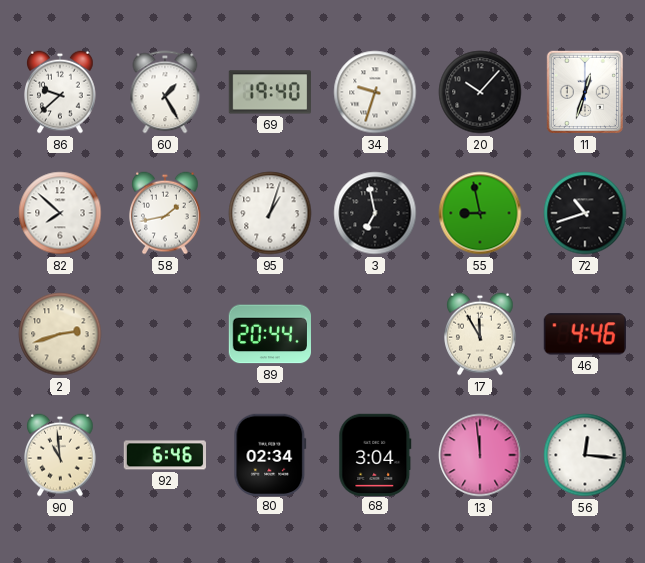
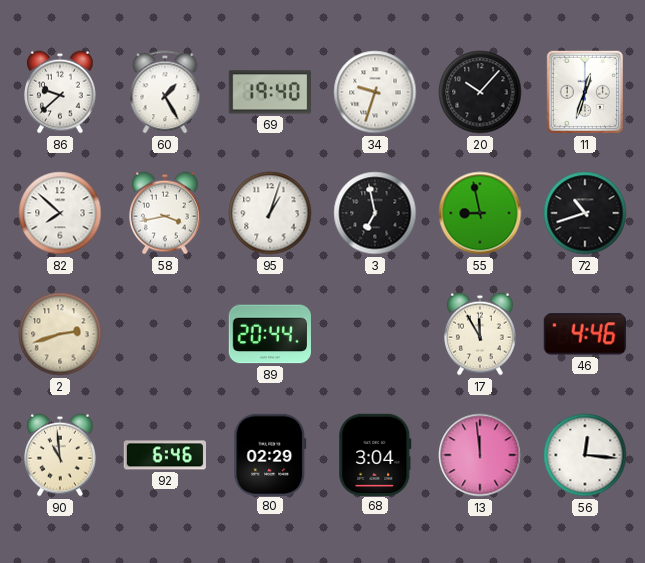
58: 1:43 -> 3:43 (166, 213)
80: 02:34 -> 02:29 (270, 454)
